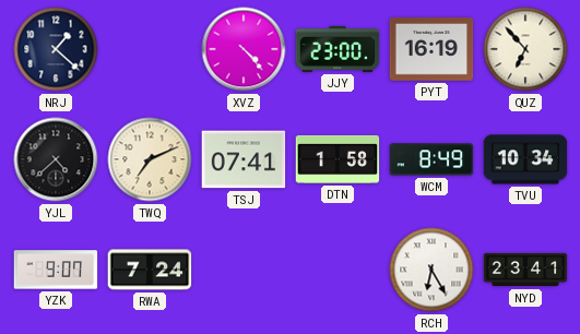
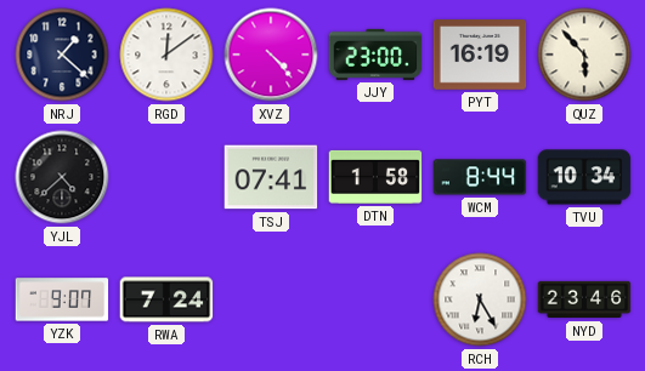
RGD: none -> 12:09 (166, 55)
QUZ: 6:53 -> 5:53 (584, 55)
TWQ: 7:11 -> none (150, 159)
WCM: 8:49 -> 8:44 (480, 177)
NYD: 23:41 -> 23:46 (584, 299)
